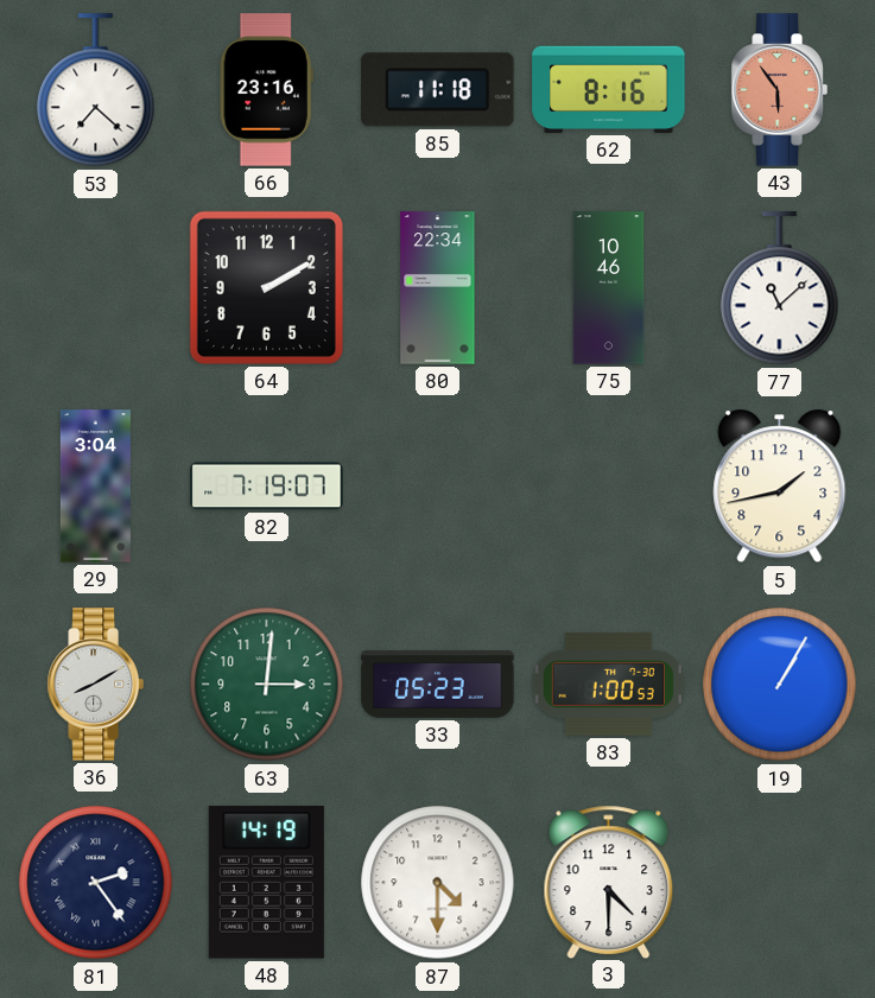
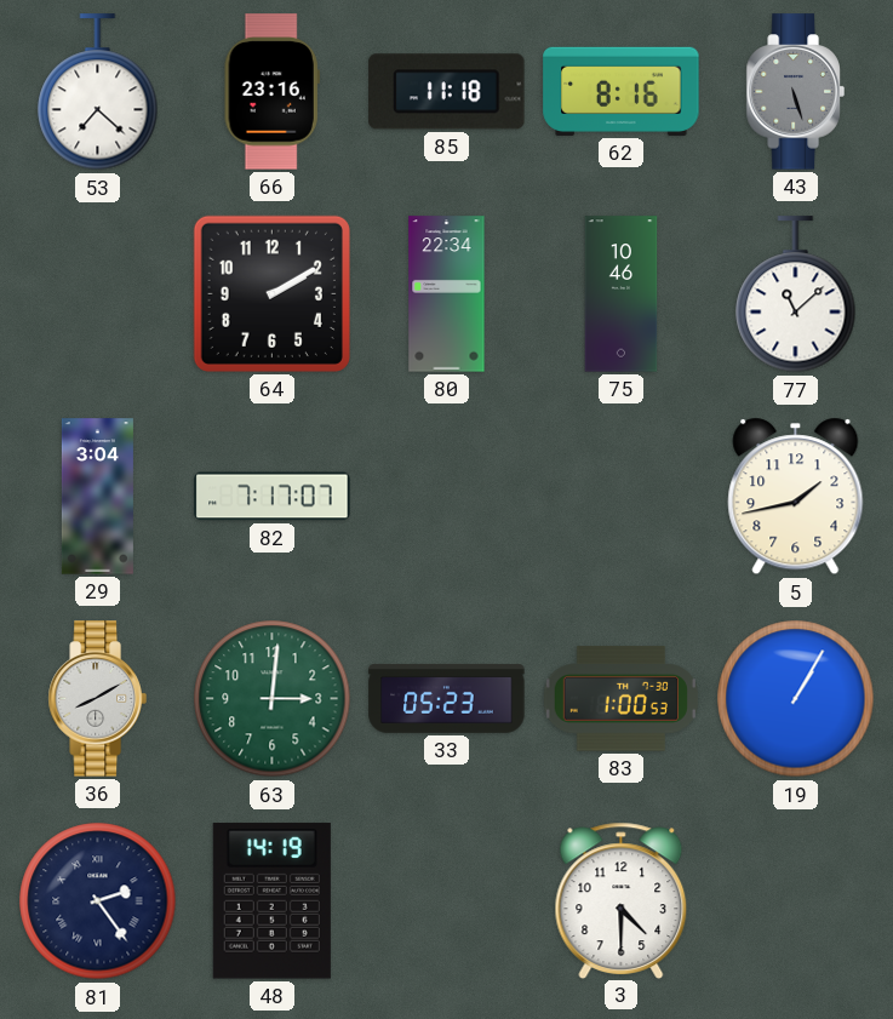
43: 5:54 -> 5:27 (795, 92)
43 dial: salmon -> grey (795, 92)
82: 7:19 -> 7:17 (273, 497)
87: 4:30 -> none (438, 883)
